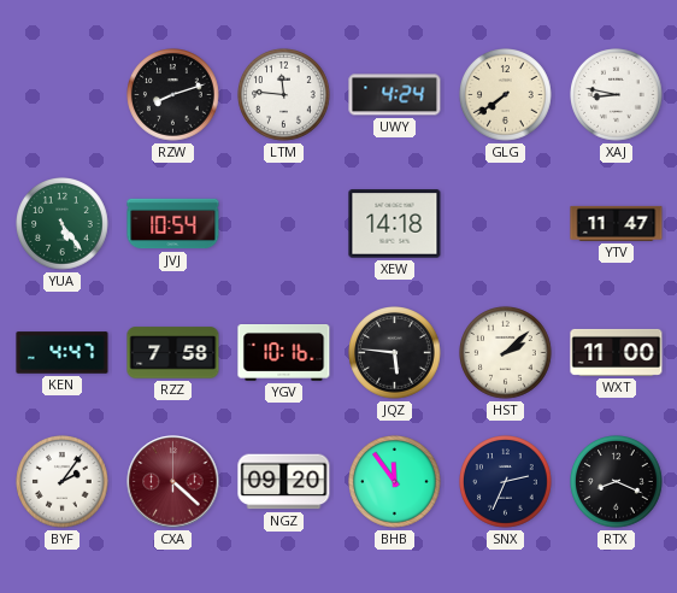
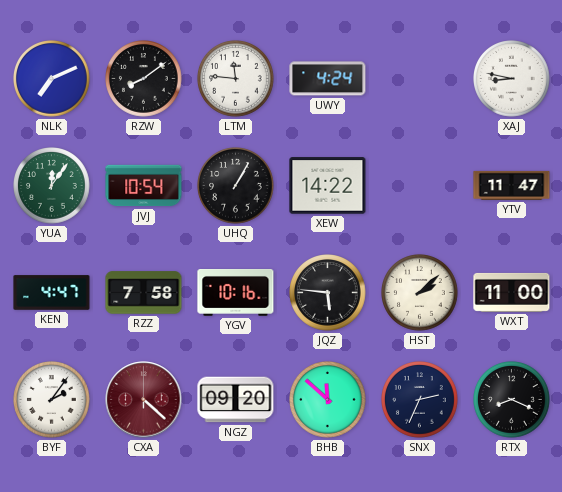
NLK: none -> 7:11 (52, 79)
RZW: 8:12 -> 8:09 (144, 79)
GLG: 7:39 -> none (506, 95)
YUA: 5:24 -> 12:06 (52, 186)
UHQ: none -> 1:05 (236, 186)
XEW: 14:18 -> 14:22 (328, 186)
BHB: 11:54 -> 11:52 (328, 400)
